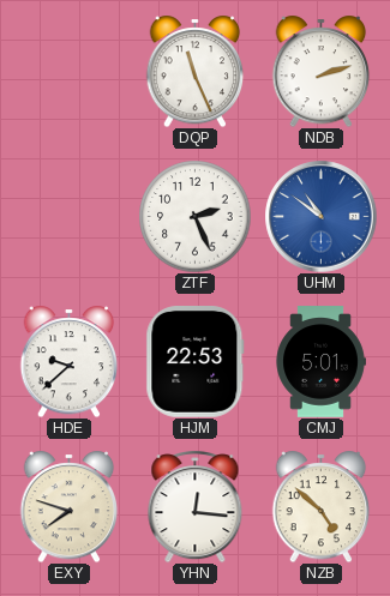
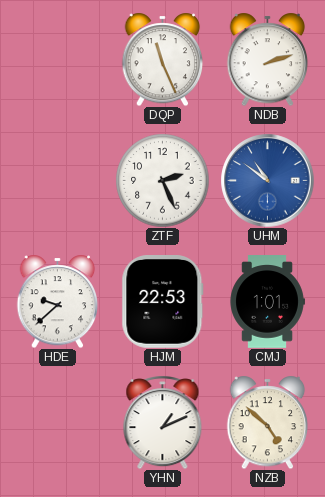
CMJ: 5:01 -> 1:01 (267, 302)
EXY: 7:48 -> none (70, 506)
YHN: 12:16 -> 1:11 (163, 423)
